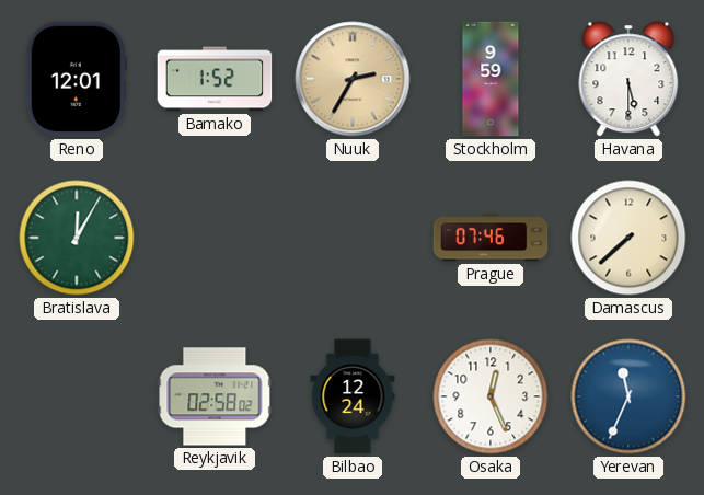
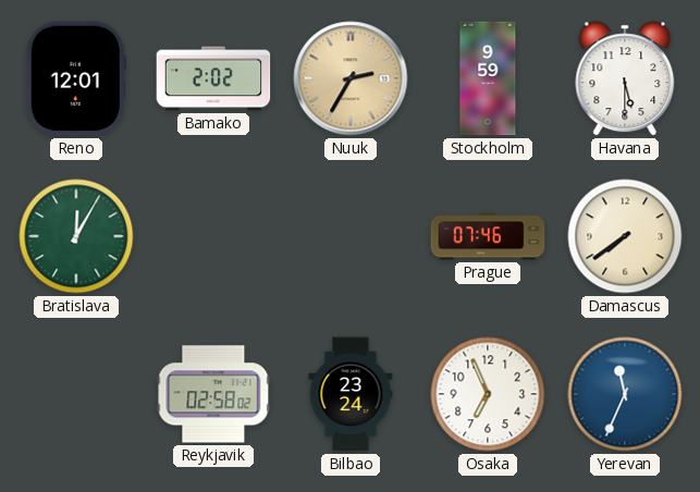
Bamako: 1:52 -> 2:02 (213, 78)
Damascus: 7:38 -> 7:39 (625, 236)
Bilbao: 12:24 -> 23:24 (351, 394)
Osaka: 12:26 -> 6:56 (488, 394)
